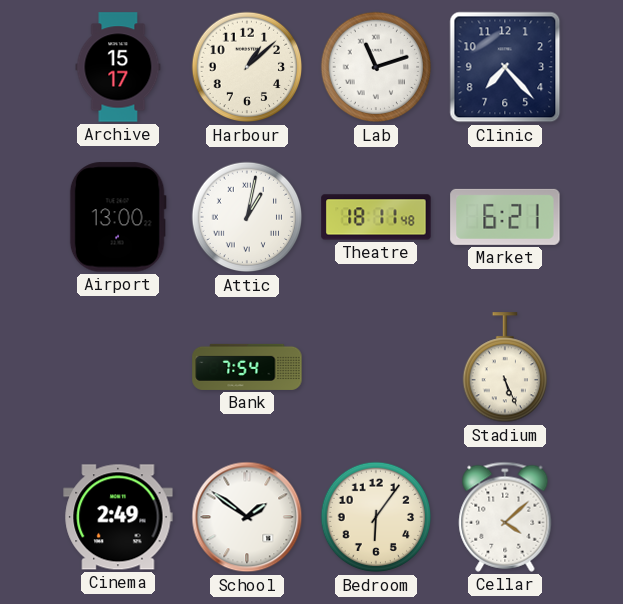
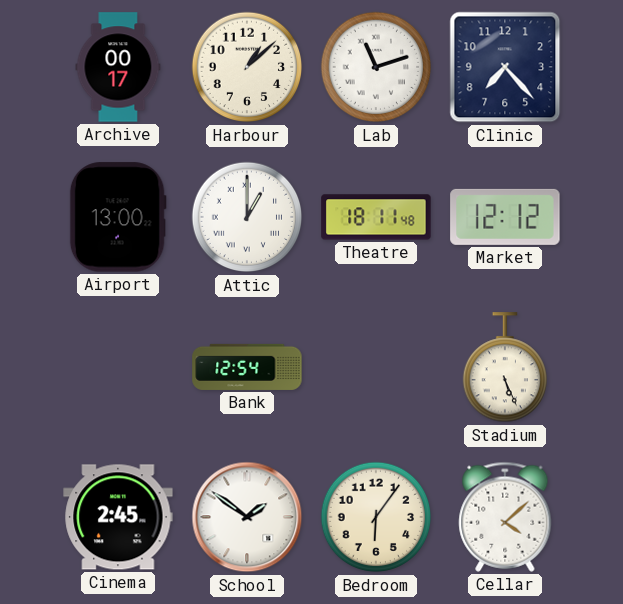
Archive: 15:17 -> 00:17 (118, 67)
Attic: 1:02 -> 1:00 (247, 217)
Market: 6:21 -> 12:12 (505, 217)
Bank: 7:54 -> 12:54 (247, 367)
Cinema: 2:49 -> 2:45 (118, 517)
